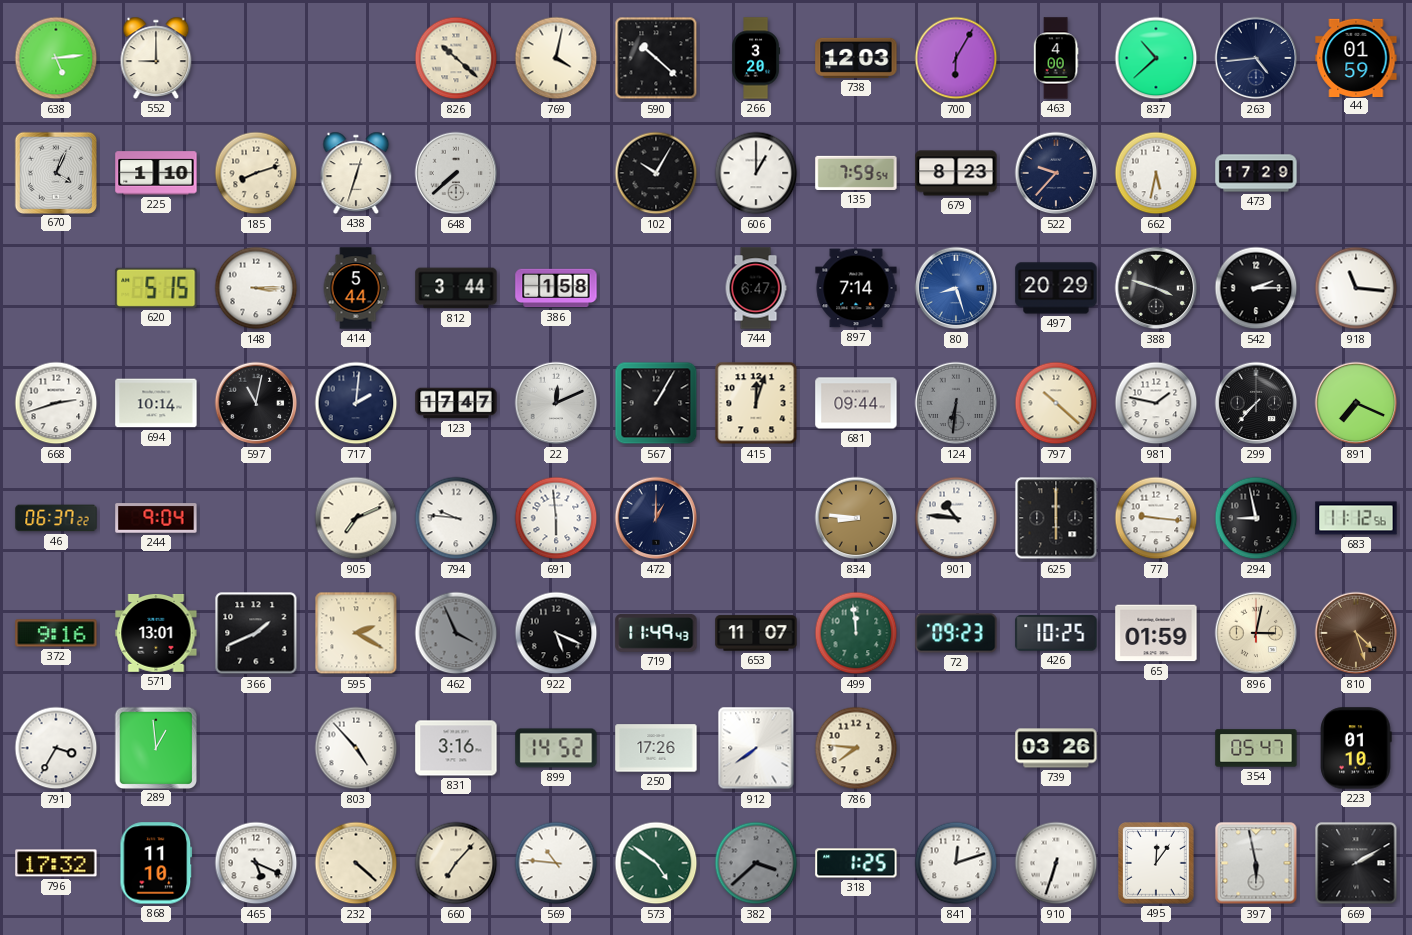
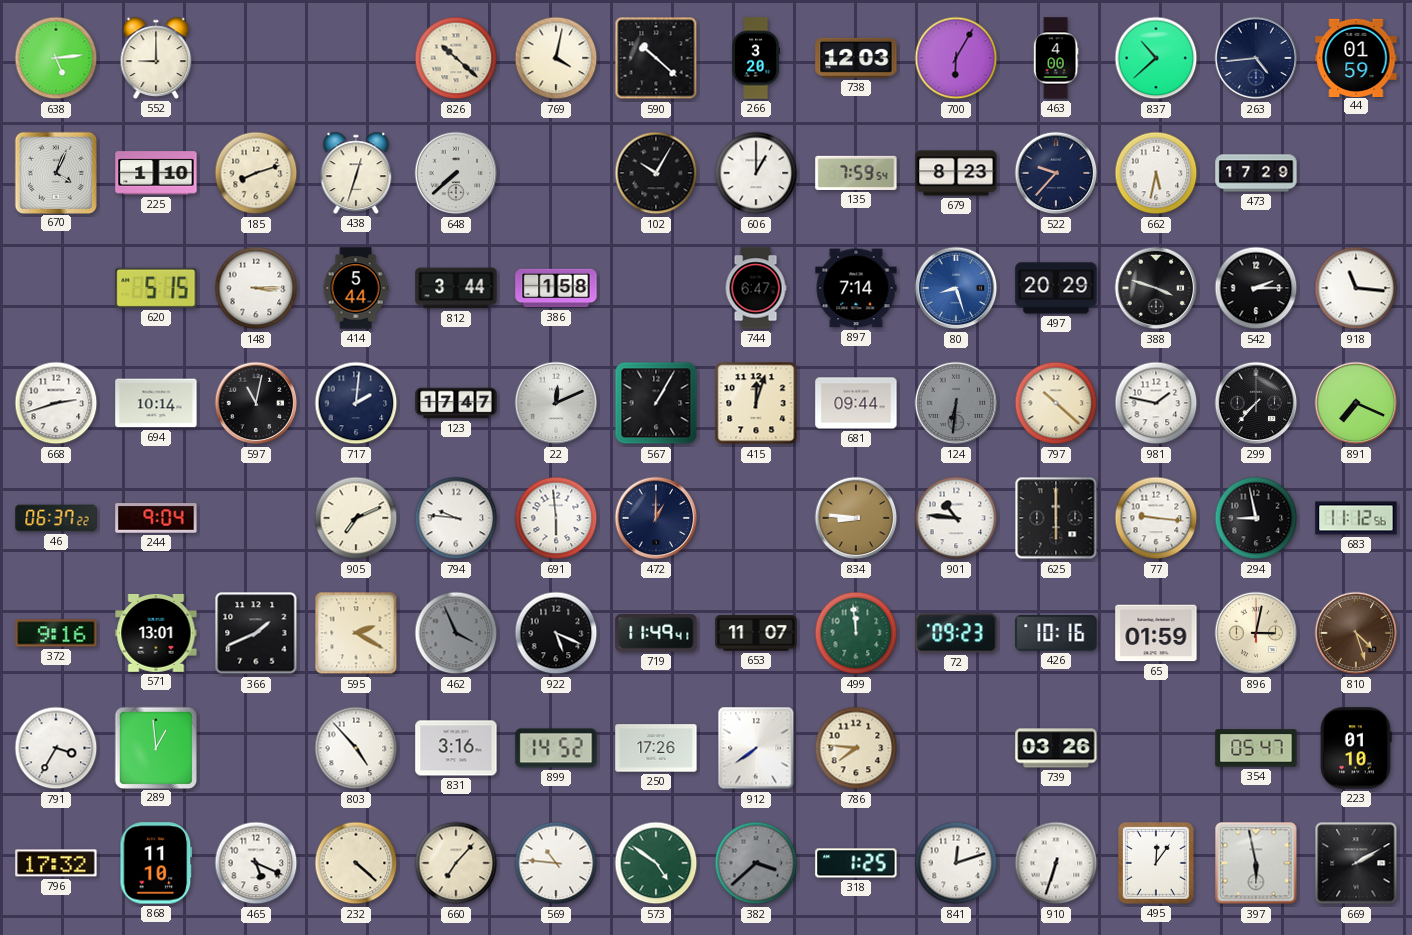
719: 11:49:43 -> 11:49:41 (656, 633)
426: 10:25 -> 10:16 (1056, 633)
